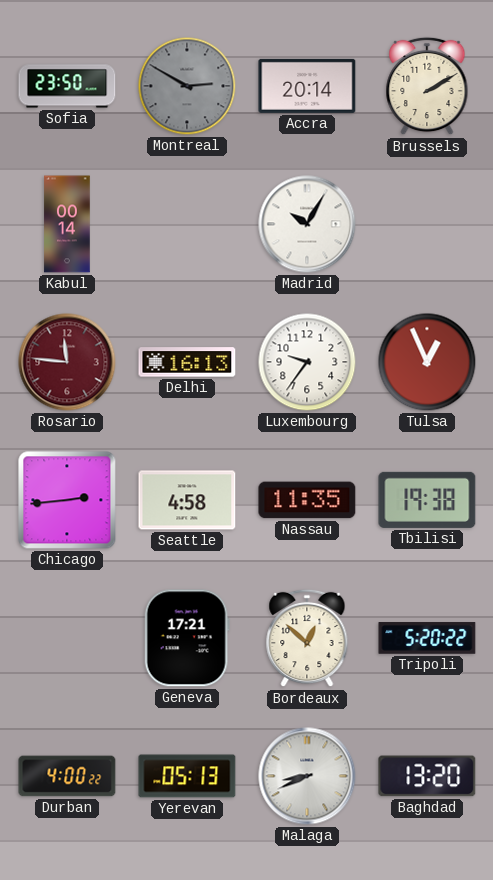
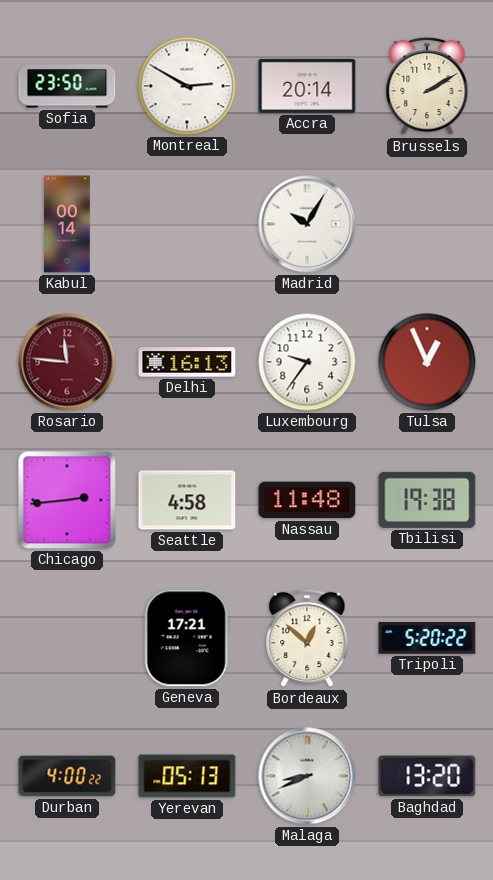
Montreal dial: grey -> white (187, 86)
Nassau: 11:35 -> 11:48 (307, 500)
